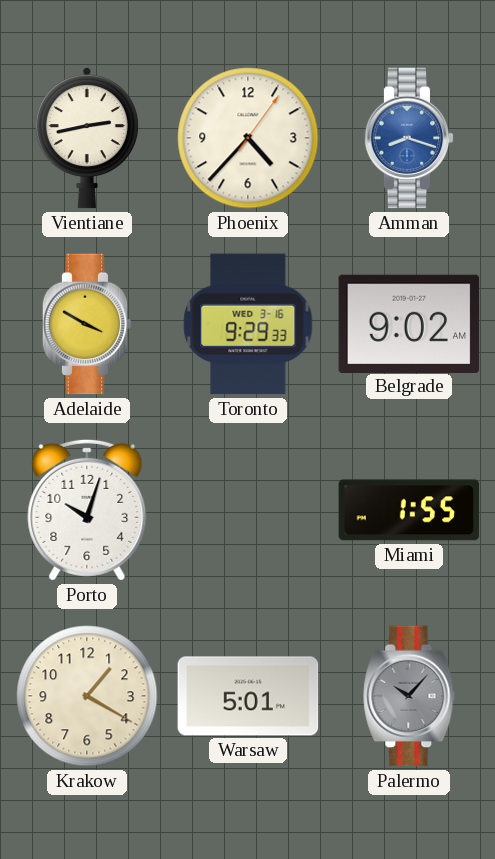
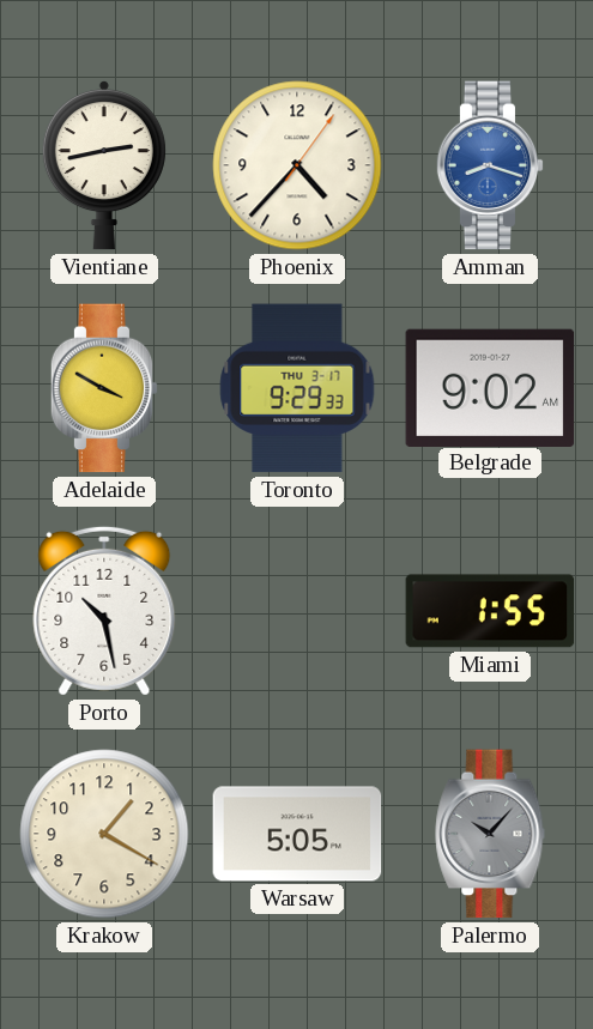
Toronto date: WED 3-16 -> THU 3-17 (297, 388)
Porto: 10:03 -> 10:28 (104, 611)
Warsaw: 5:01 -> 5:05 (297, 834)
